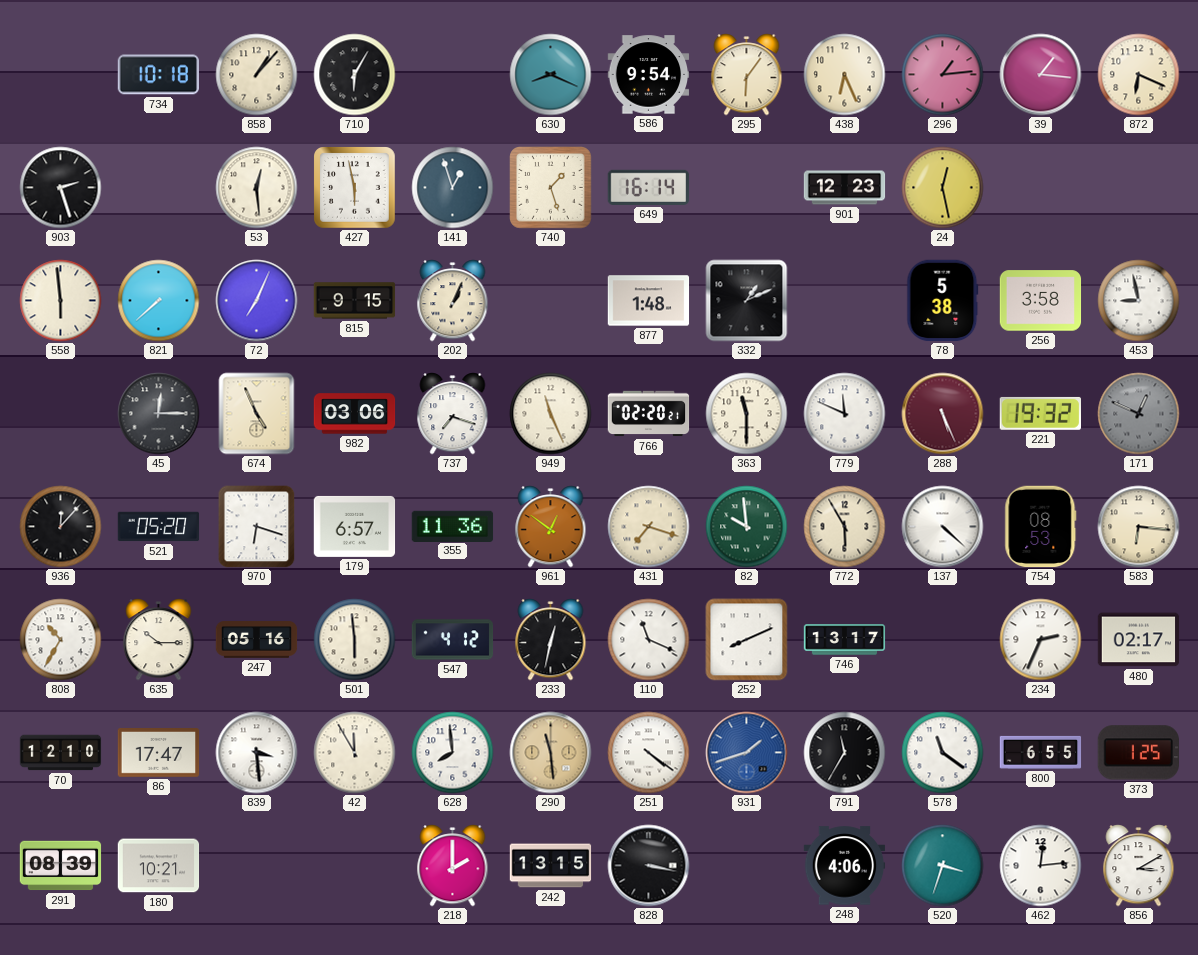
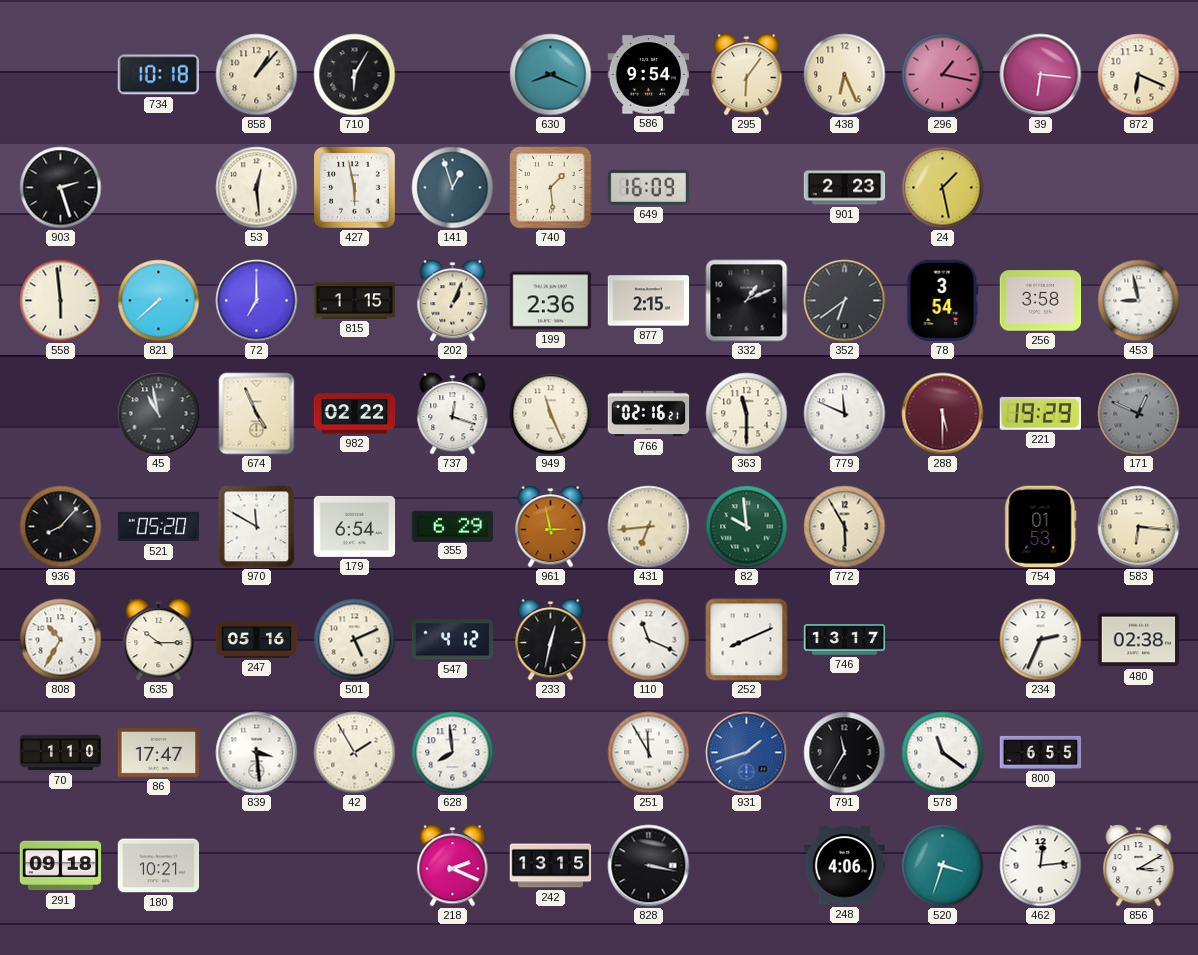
296: 1:14 -> 1:17 (943, 75)
39: 1:16 -> 6:16 (1041, 75)
740: 1:27 -> 1:29 (551, 188)
649: 16:14 -> 16:09 (649, 187)
901: 12:23 -> 2:23 (845, 188)
24: 12:28 -> 1:28 (943, 188)
72: 7:04 -> 7:00 (257, 301)
815: 9:15 -> 1:15 (355, 301)
199: none -> 2:36 (551, 301)
877: 1:48 -> 2:15 (649, 301)
352: none -> 6:39 (845, 301)
78: 5:38 -> 3:54 (943, 301)
45: 12:15 -> 10:58 (159, 414)
982: 03:06 -> 02:22 (355, 414)
737: 7:18 -> 12:18 (453, 414)
766: 02:20 -> 02:16 (649, 414)
288: 5:26 -> 5:30 (943, 414)
221: 19:32 -> 19:29 (1040, 413)
936: 12:07 -> 8:07 (61, 527)
970: 6:18 -> 11:50 (257, 527)
179: 6:57 -> 6:54 (355, 526)
355: 11:36 -> 6:29 (453, 526)
961: 12:51 -> 2:58 (551, 527)
431: 7:18 -> 6:44 (649, 527)
137: 4:22 -> none (943, 527)
754: 08:53 -> 01:53 (1041, 527)
501: 5:59 -> 5:11 (355, 640)
480: 02:17 -> 02:38 (1139, 640)
70: 12:10 -> 1:10 (61, 753)
42: 11:55 -> 1:55 (355, 753)
290: 11:29 -> none (551, 753)
251: 4:21 -> 11:55 (649, 753)
373: 1:25 -> none (1138, 753)
291: 08:39 -> 09:18 (61, 866)
218: 2:00 -> 2:19 (453, 866)
